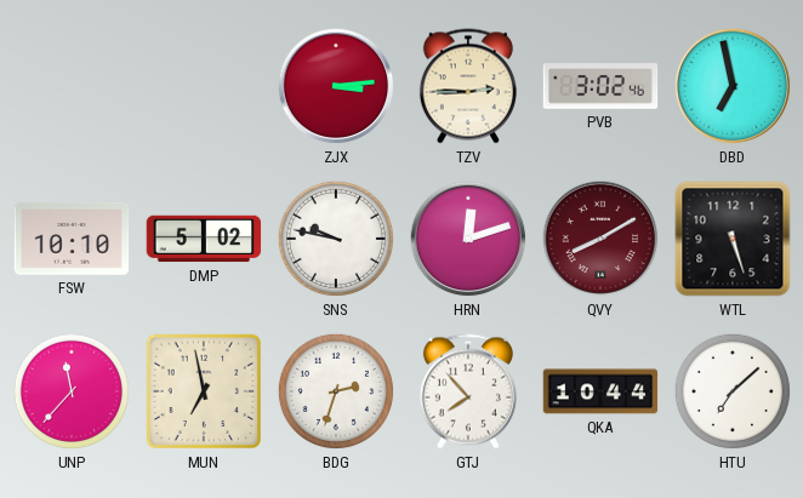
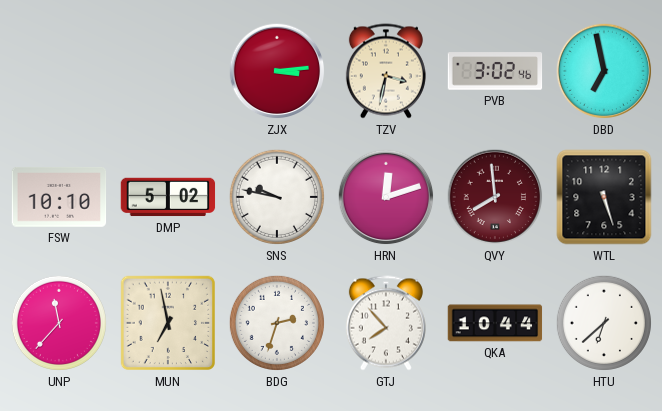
TZV: 2:45 -> 3:32 (386, 71)
QVY: 8:10 -> 7:59 (495, 197)
HTU: 7:08 -> 6:38 (604, 323)
